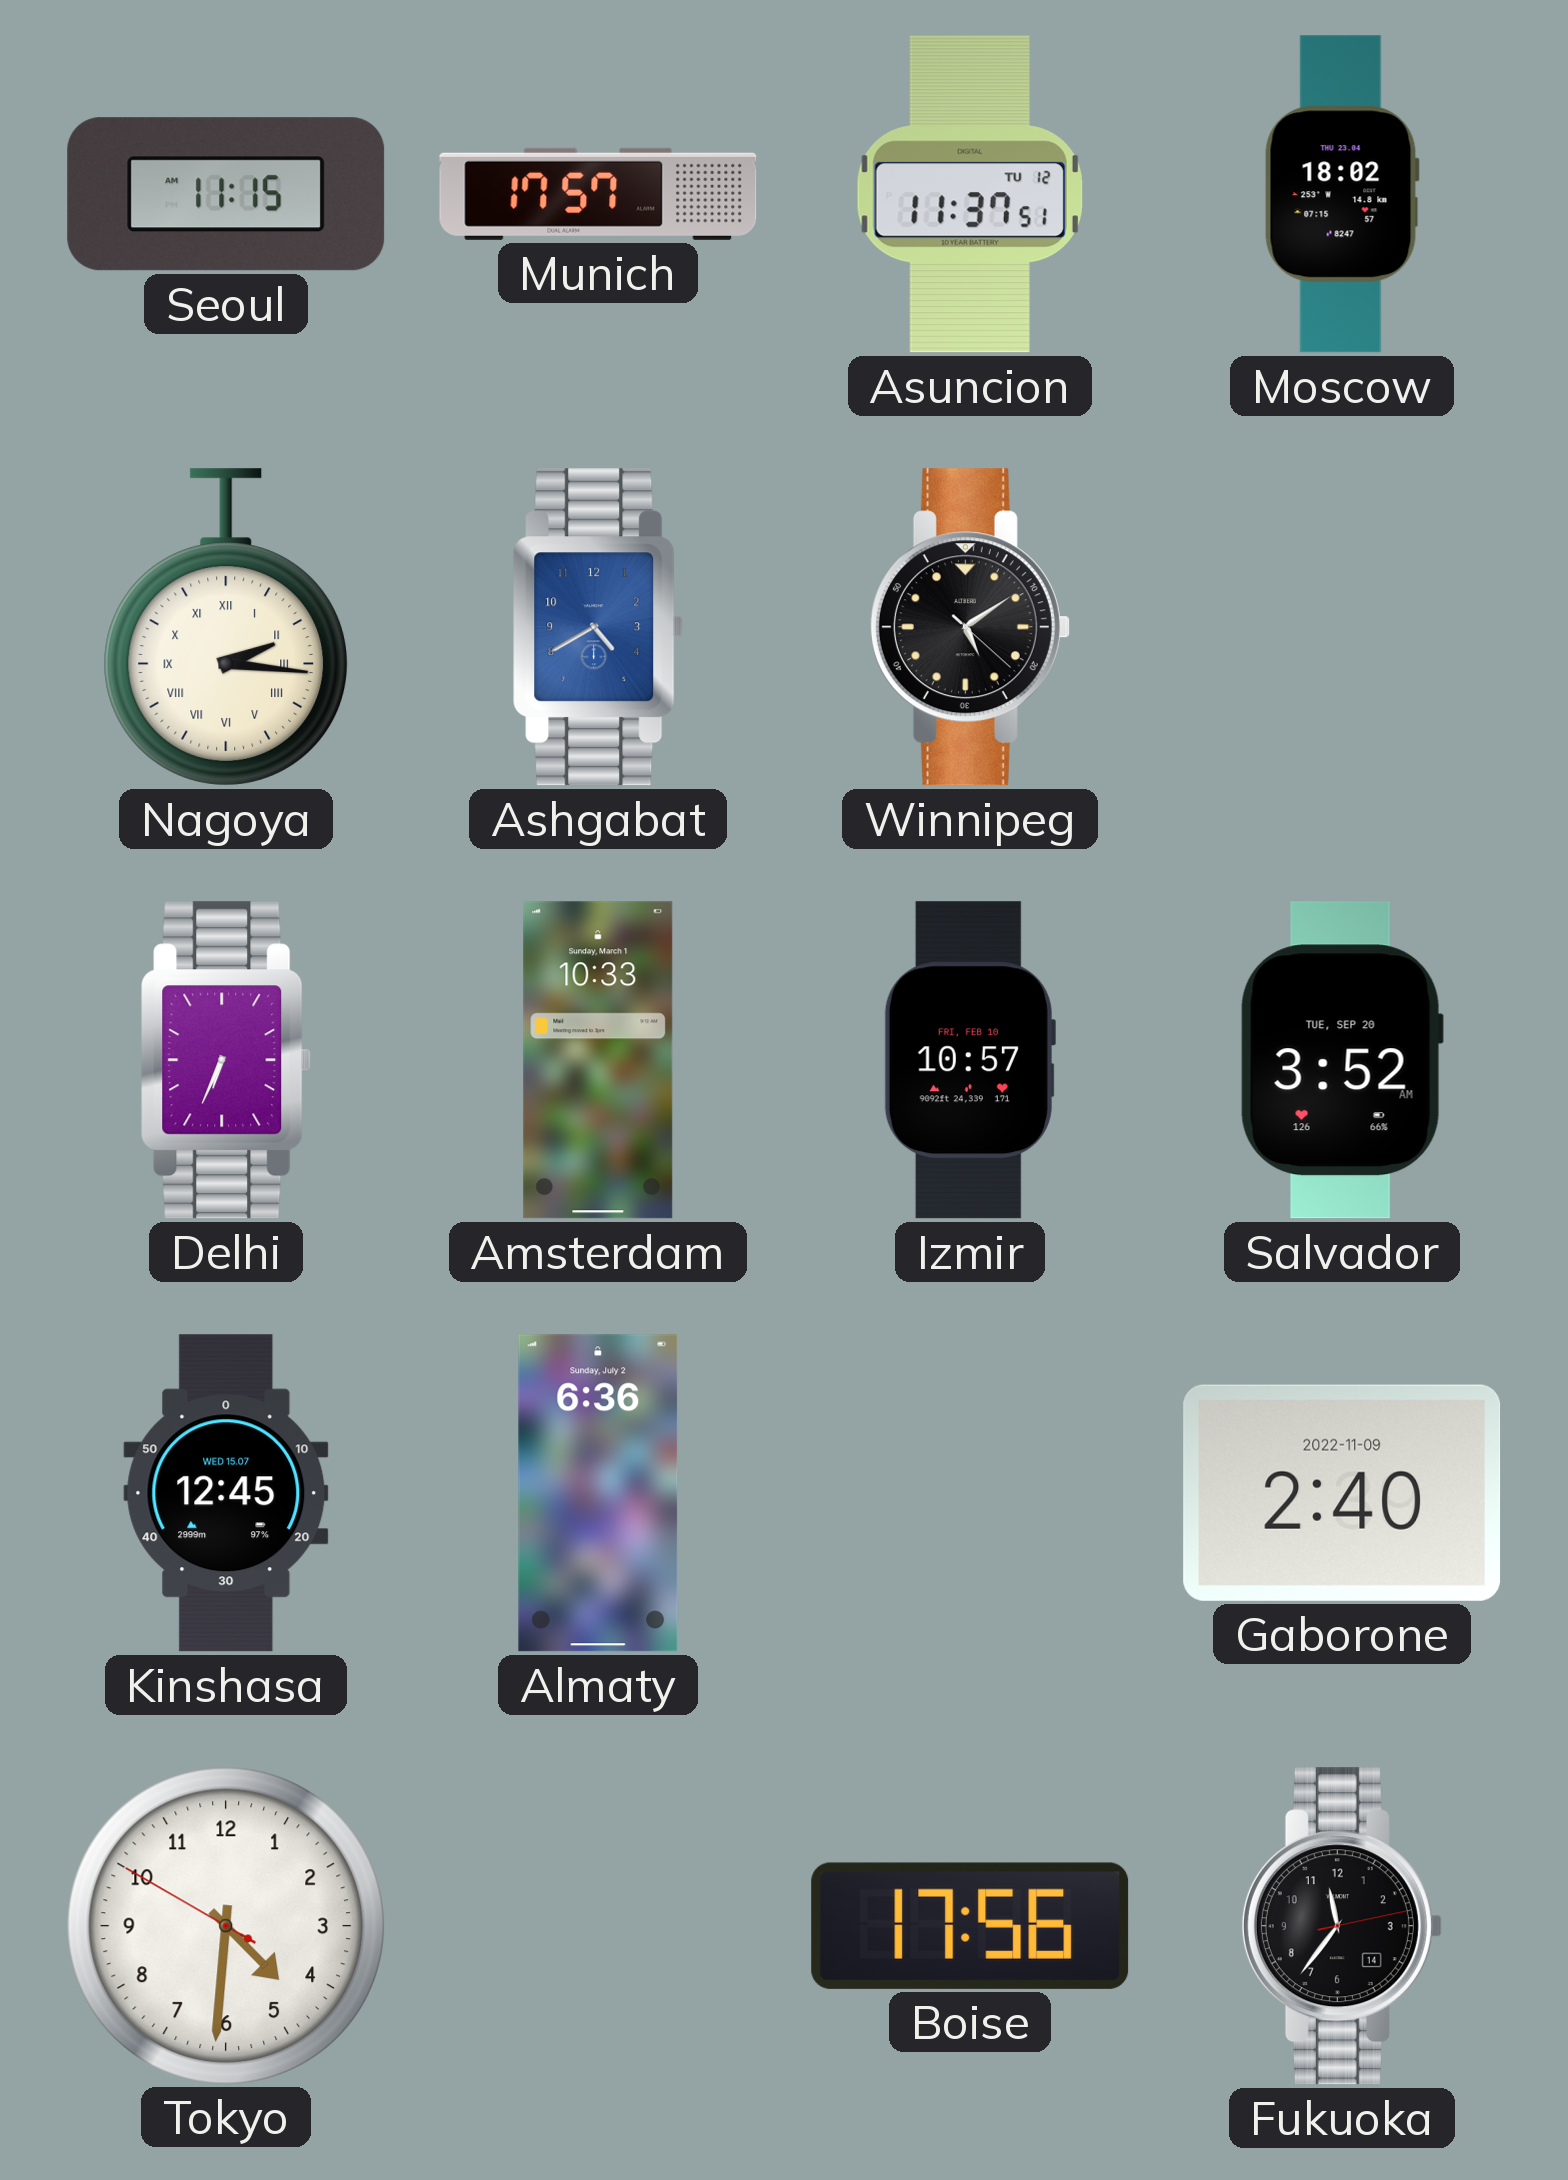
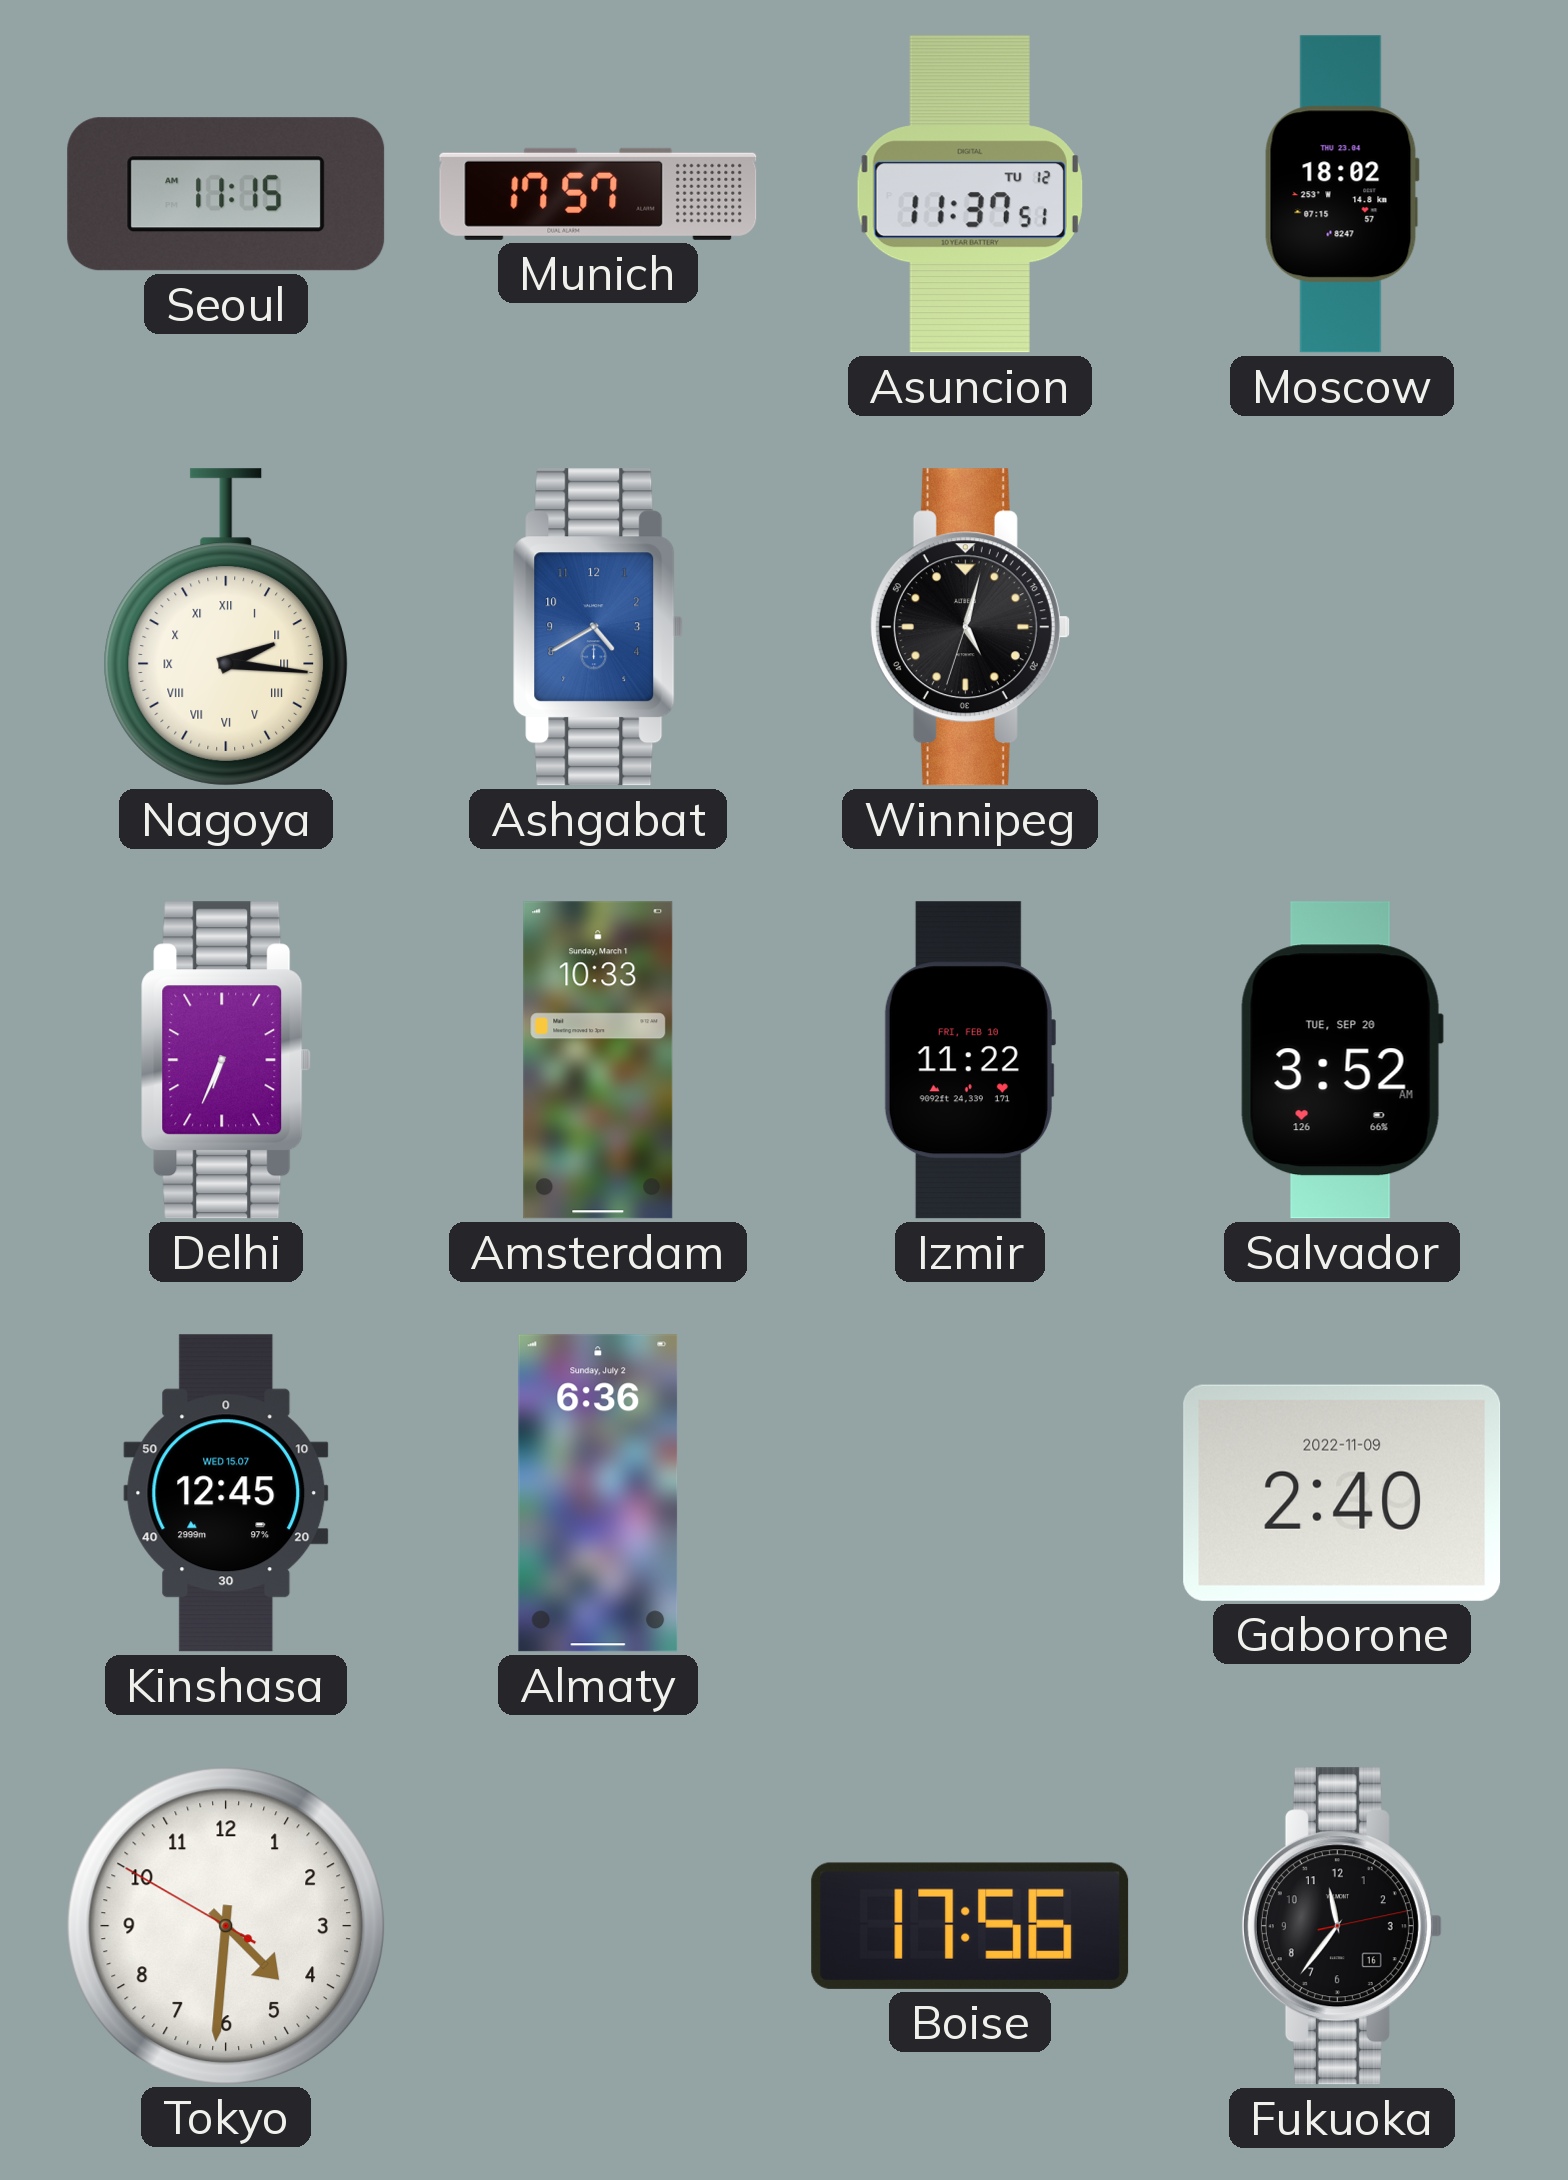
Winnipeg: 5:09 -> 5:02 (970, 627)
Izmir: 10:57 -> 11:22 (969, 1060)
Fukuoka date: 14 -> 16 (1342, 1926)
